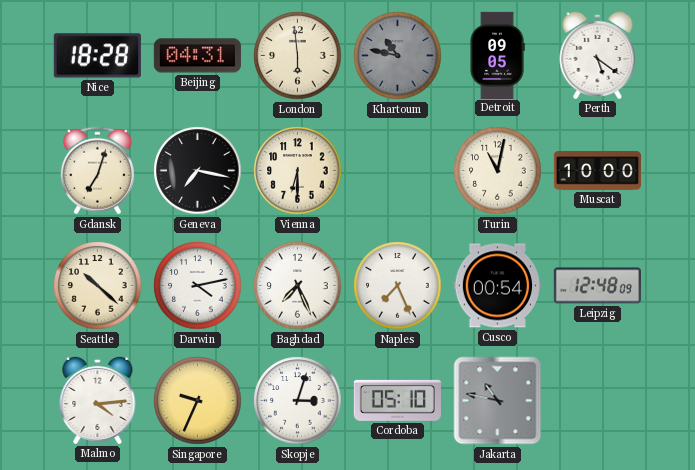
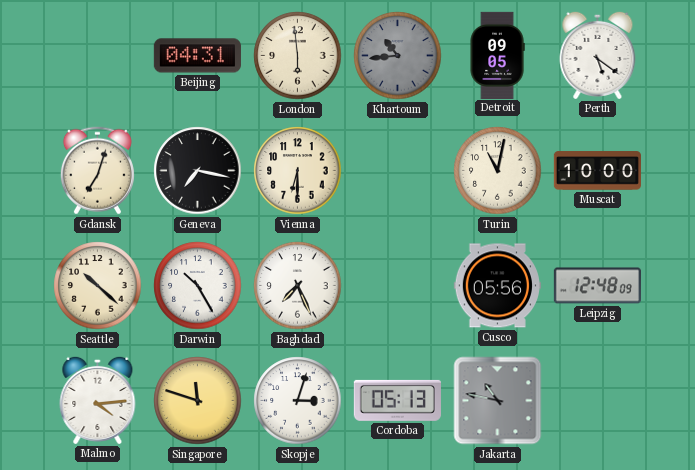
Nice: 18:28 -> none (97, 56)
Khartoum: 10:47 -> 10:44 (398, 56)
Darwin: 4:13 -> 10:25 (198, 286)
Naples: 7:26 -> none (398, 286)
Cusco: 00:54 -> 05:56 (497, 286)
Singapore: 9:34 -> 11:48 (198, 401)
Cordoba: 05:10 -> 05:13 (397, 400)
